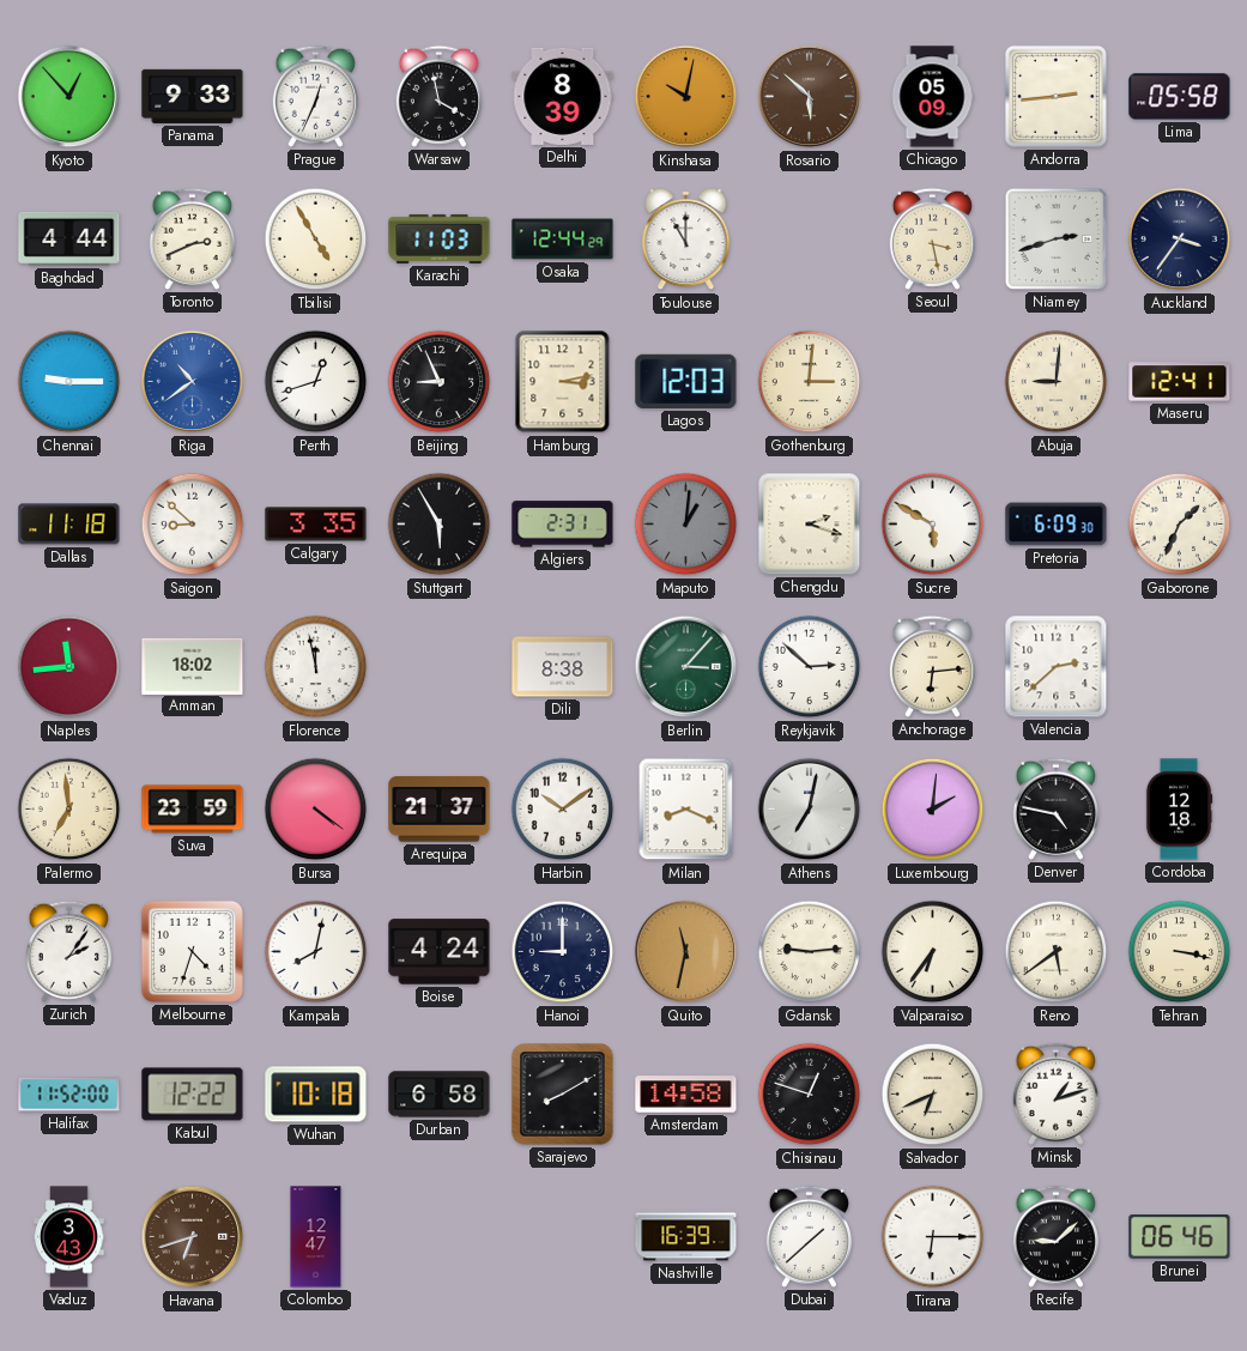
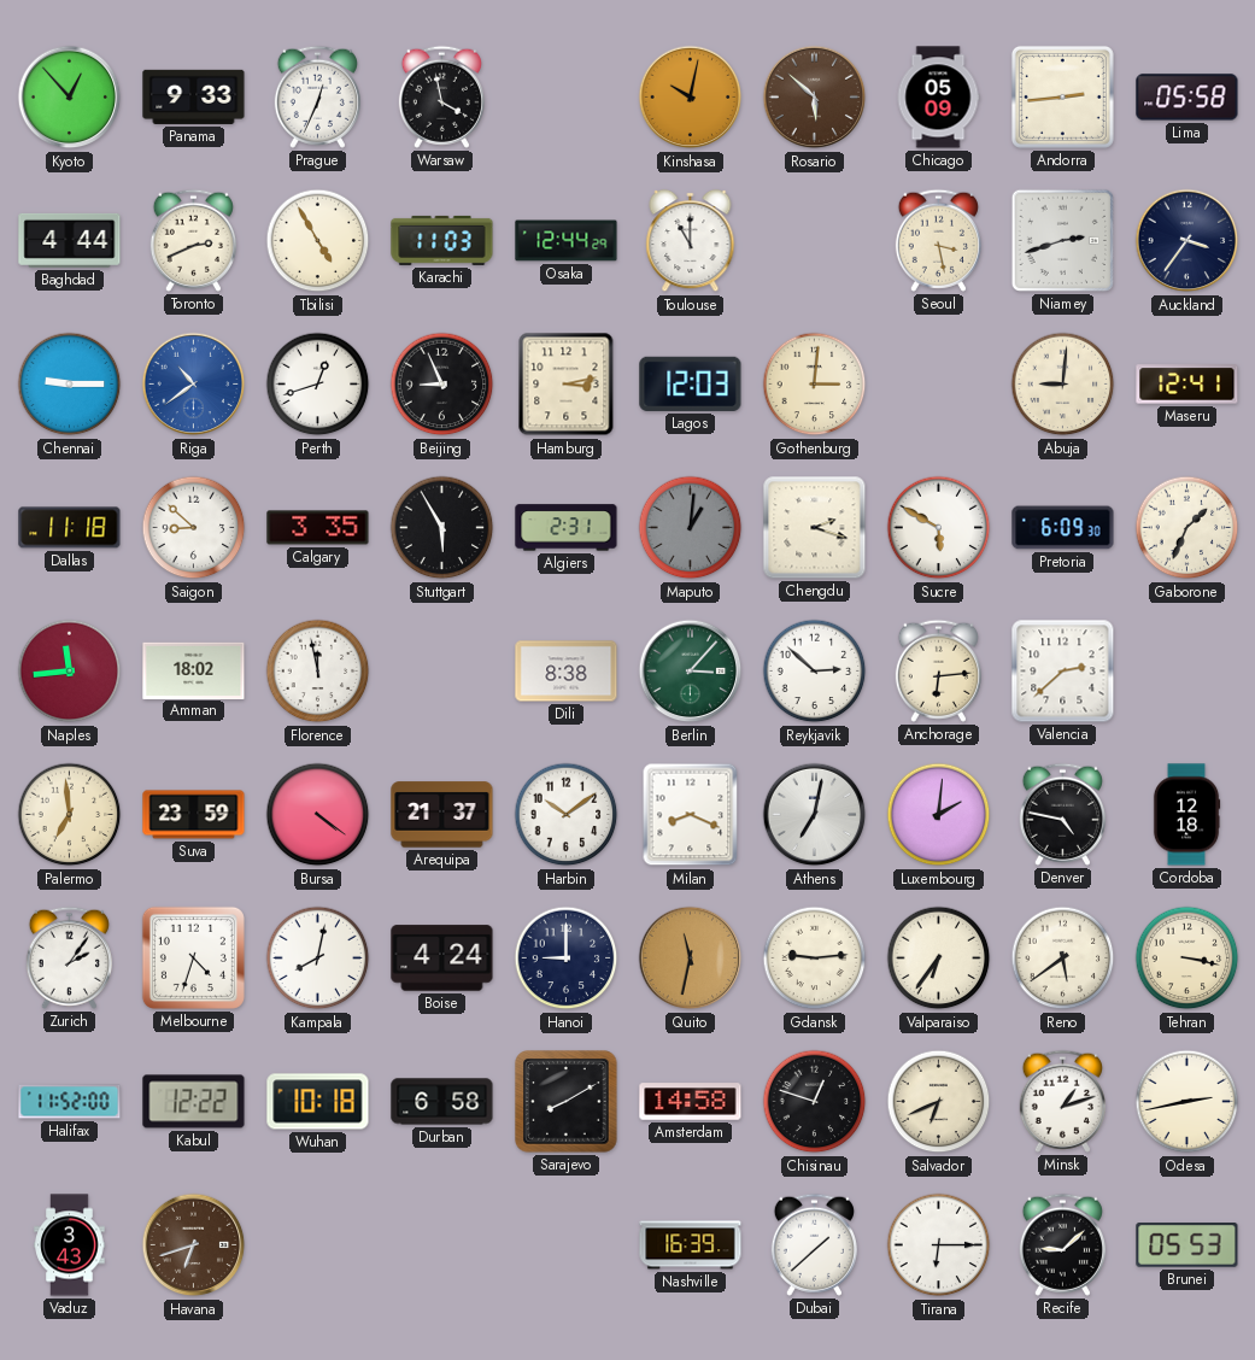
Delhi: 8:39 -> none (563, 96)
Odesa: none -> 2:43 (1187, 1102)
Colombo: 12:47 -> none (316, 1237)
Brunei: 06:46 -> 05:53 (1187, 1245)
